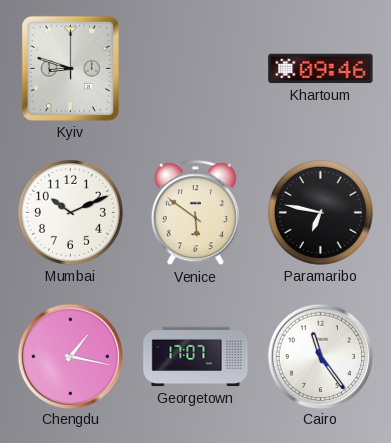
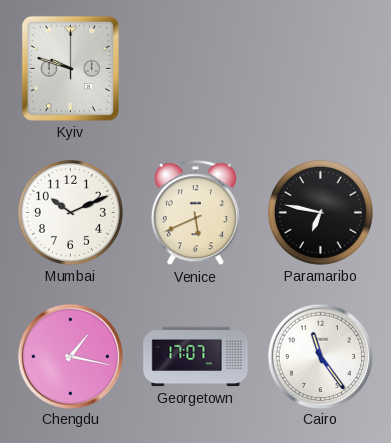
Kyiv: 8:48 -> 9:48 (70, 68)
Khartoum: 09:46 -> none (321, 69)
Venice: 5:51 -> 5:41 (195, 213)
